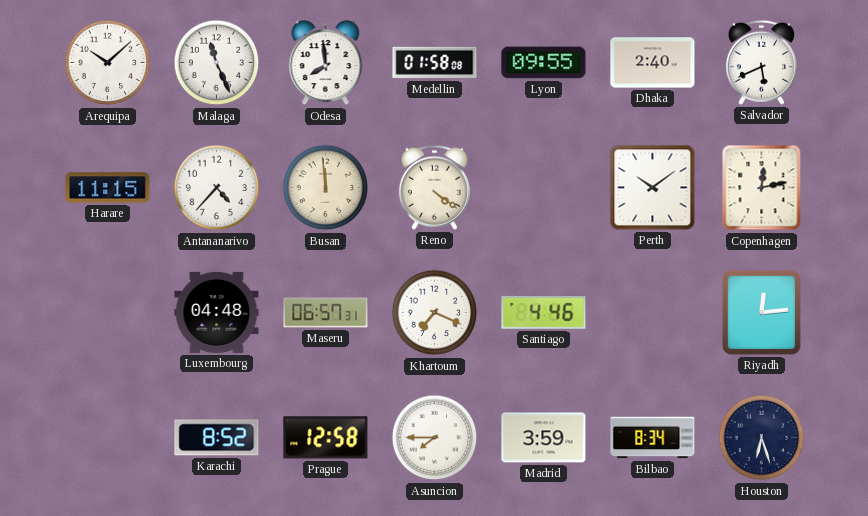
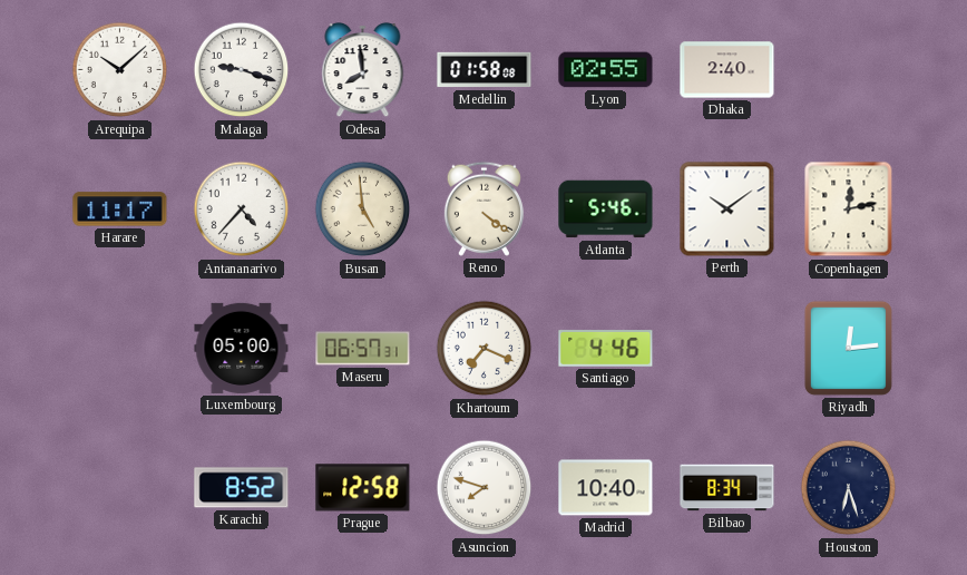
Malaga: 11:26 -> 9:18 (242, 70)
Lyon: 09:55 -> 02:55 (606, 70)
Salvador: 5:41 -> none (761, 62)
Harare: 11:15 -> 11:17 (120, 209)
Busan: 11:59 -> 4:59 (363, 209)
Atlanta: none -> 5:46 (606, 209)
Luxembourg: 04:48 -> 05:00 (242, 348)
Asuncion: 7:45 -> 7:48 (485, 488)
Madrid: 3:59 -> 10:40 (606, 488)
